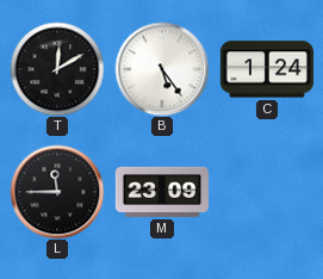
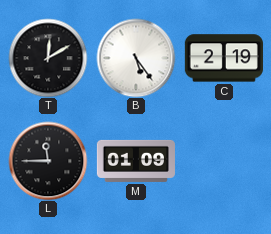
C: 1:24 -> 2:19 (224, 58)
M: 23:09 -> 01:09 (136, 161)
